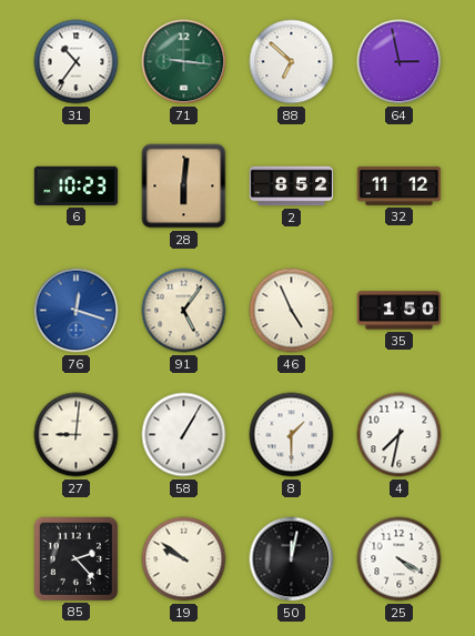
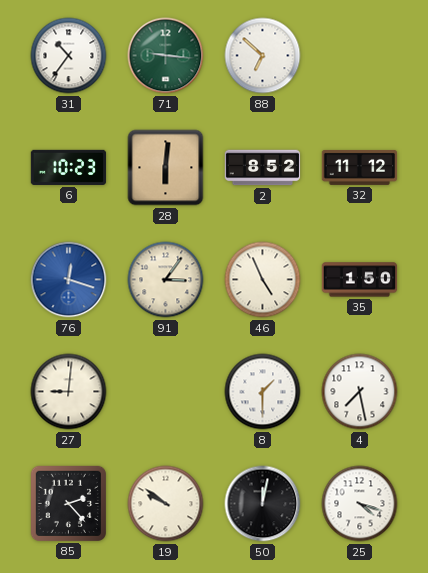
64: 2:58 -> none (400, 62)
91: 5:06 -> 3:06 (166, 280)
58: 1:05 -> none (184, 435)
4: 7:32 -> 7:28 (360, 392)
25: 4:20 -> 4:18 (360, 504)
